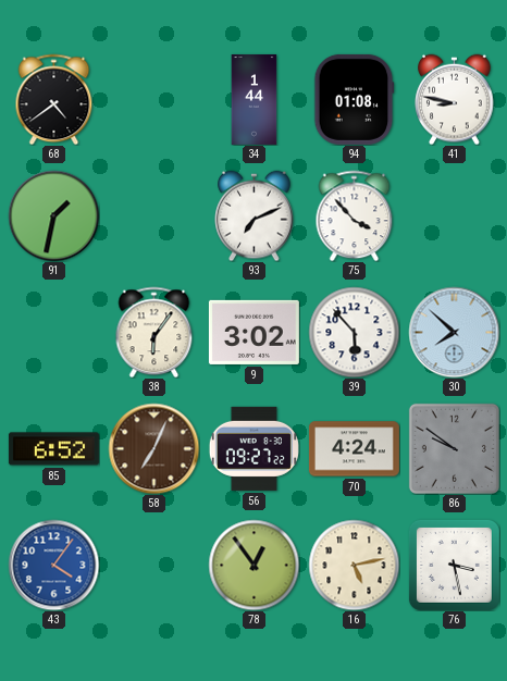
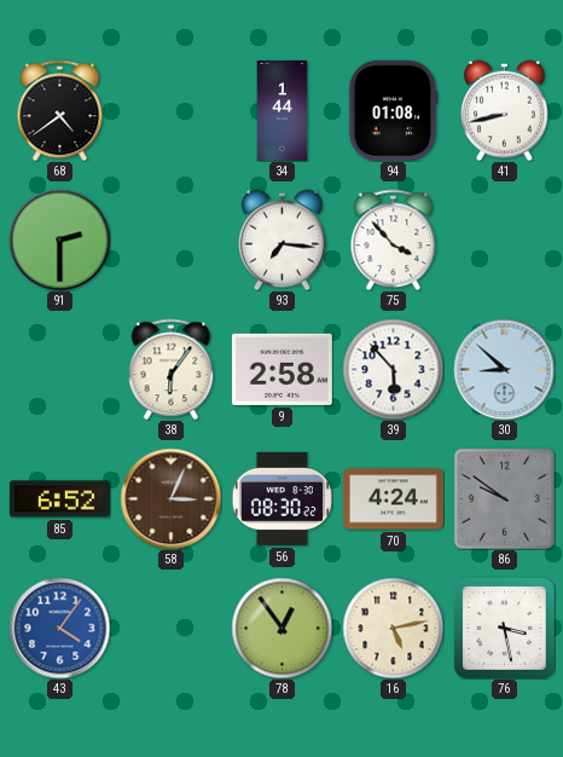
41: 8:47 -> 8:43 (505, 110)
91: 1:32 -> 2:30 (59, 239)
93: 7:11 -> 7:16 (283, 239)
9: 3:02 -> 2:58 (281, 369)
30: 7:52 -> 8:52 (504, 369)
58: 7:04 -> 3:04 (170, 498)
56: 09:27 -> 08:30 (281, 498)
